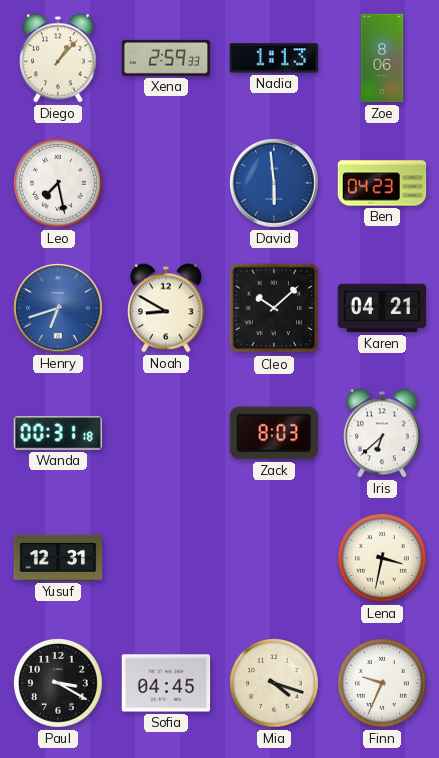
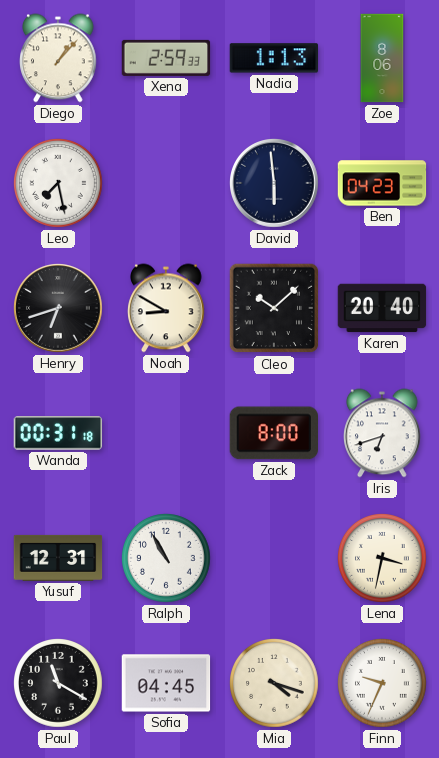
David dial: blue -> navy (275, 184)
Henry dial: blue -> black (59, 309)
Karen: 04:21 -> 20:40 (382, 308)
Zack: 8:03 -> 8:00 (273, 433)
Iris: 6:38 -> 6:42 (383, 433)
Ralph: none -> 10:55 (167, 559)
Paul: 3:20 -> 11:20 (59, 684)
